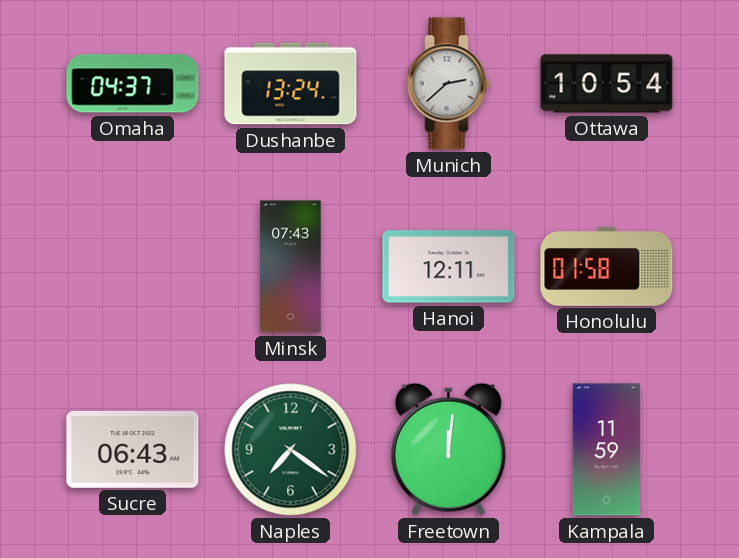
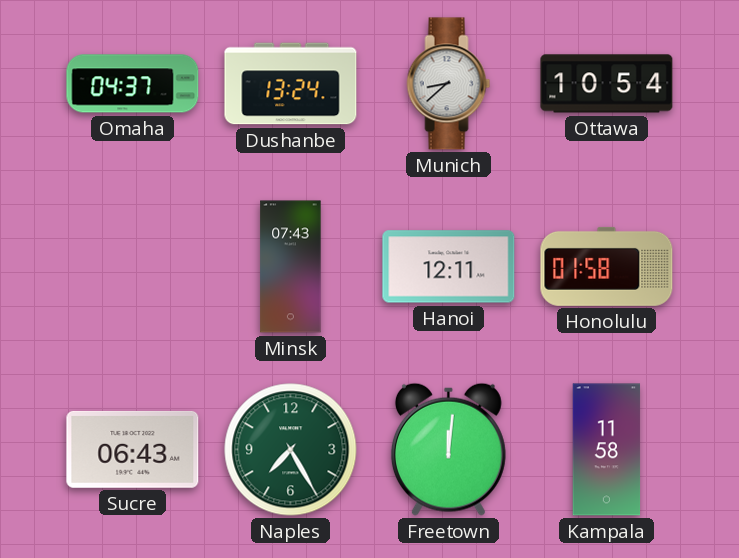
Munich: 2:38 -> 8:38 (449, 84)
Naples: 7:21 -> 7:25 (291, 450)
Kampala: 11:59 -> 11:58 (607, 450)
